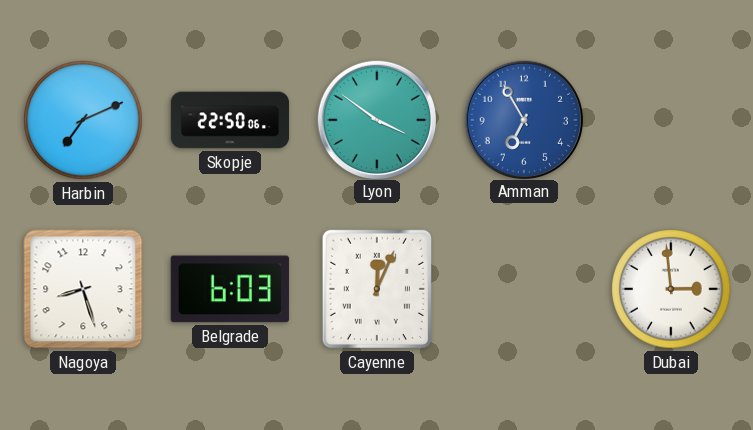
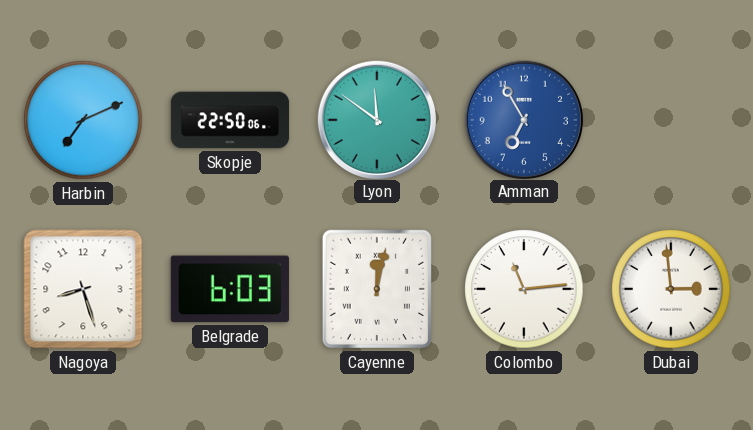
Lyon: 3:51 -> 11:51 (376, 119)
Cayenne: 12:04 -> 12:02 (377, 289)
Colombo: none -> 11:14 (524, 289)
